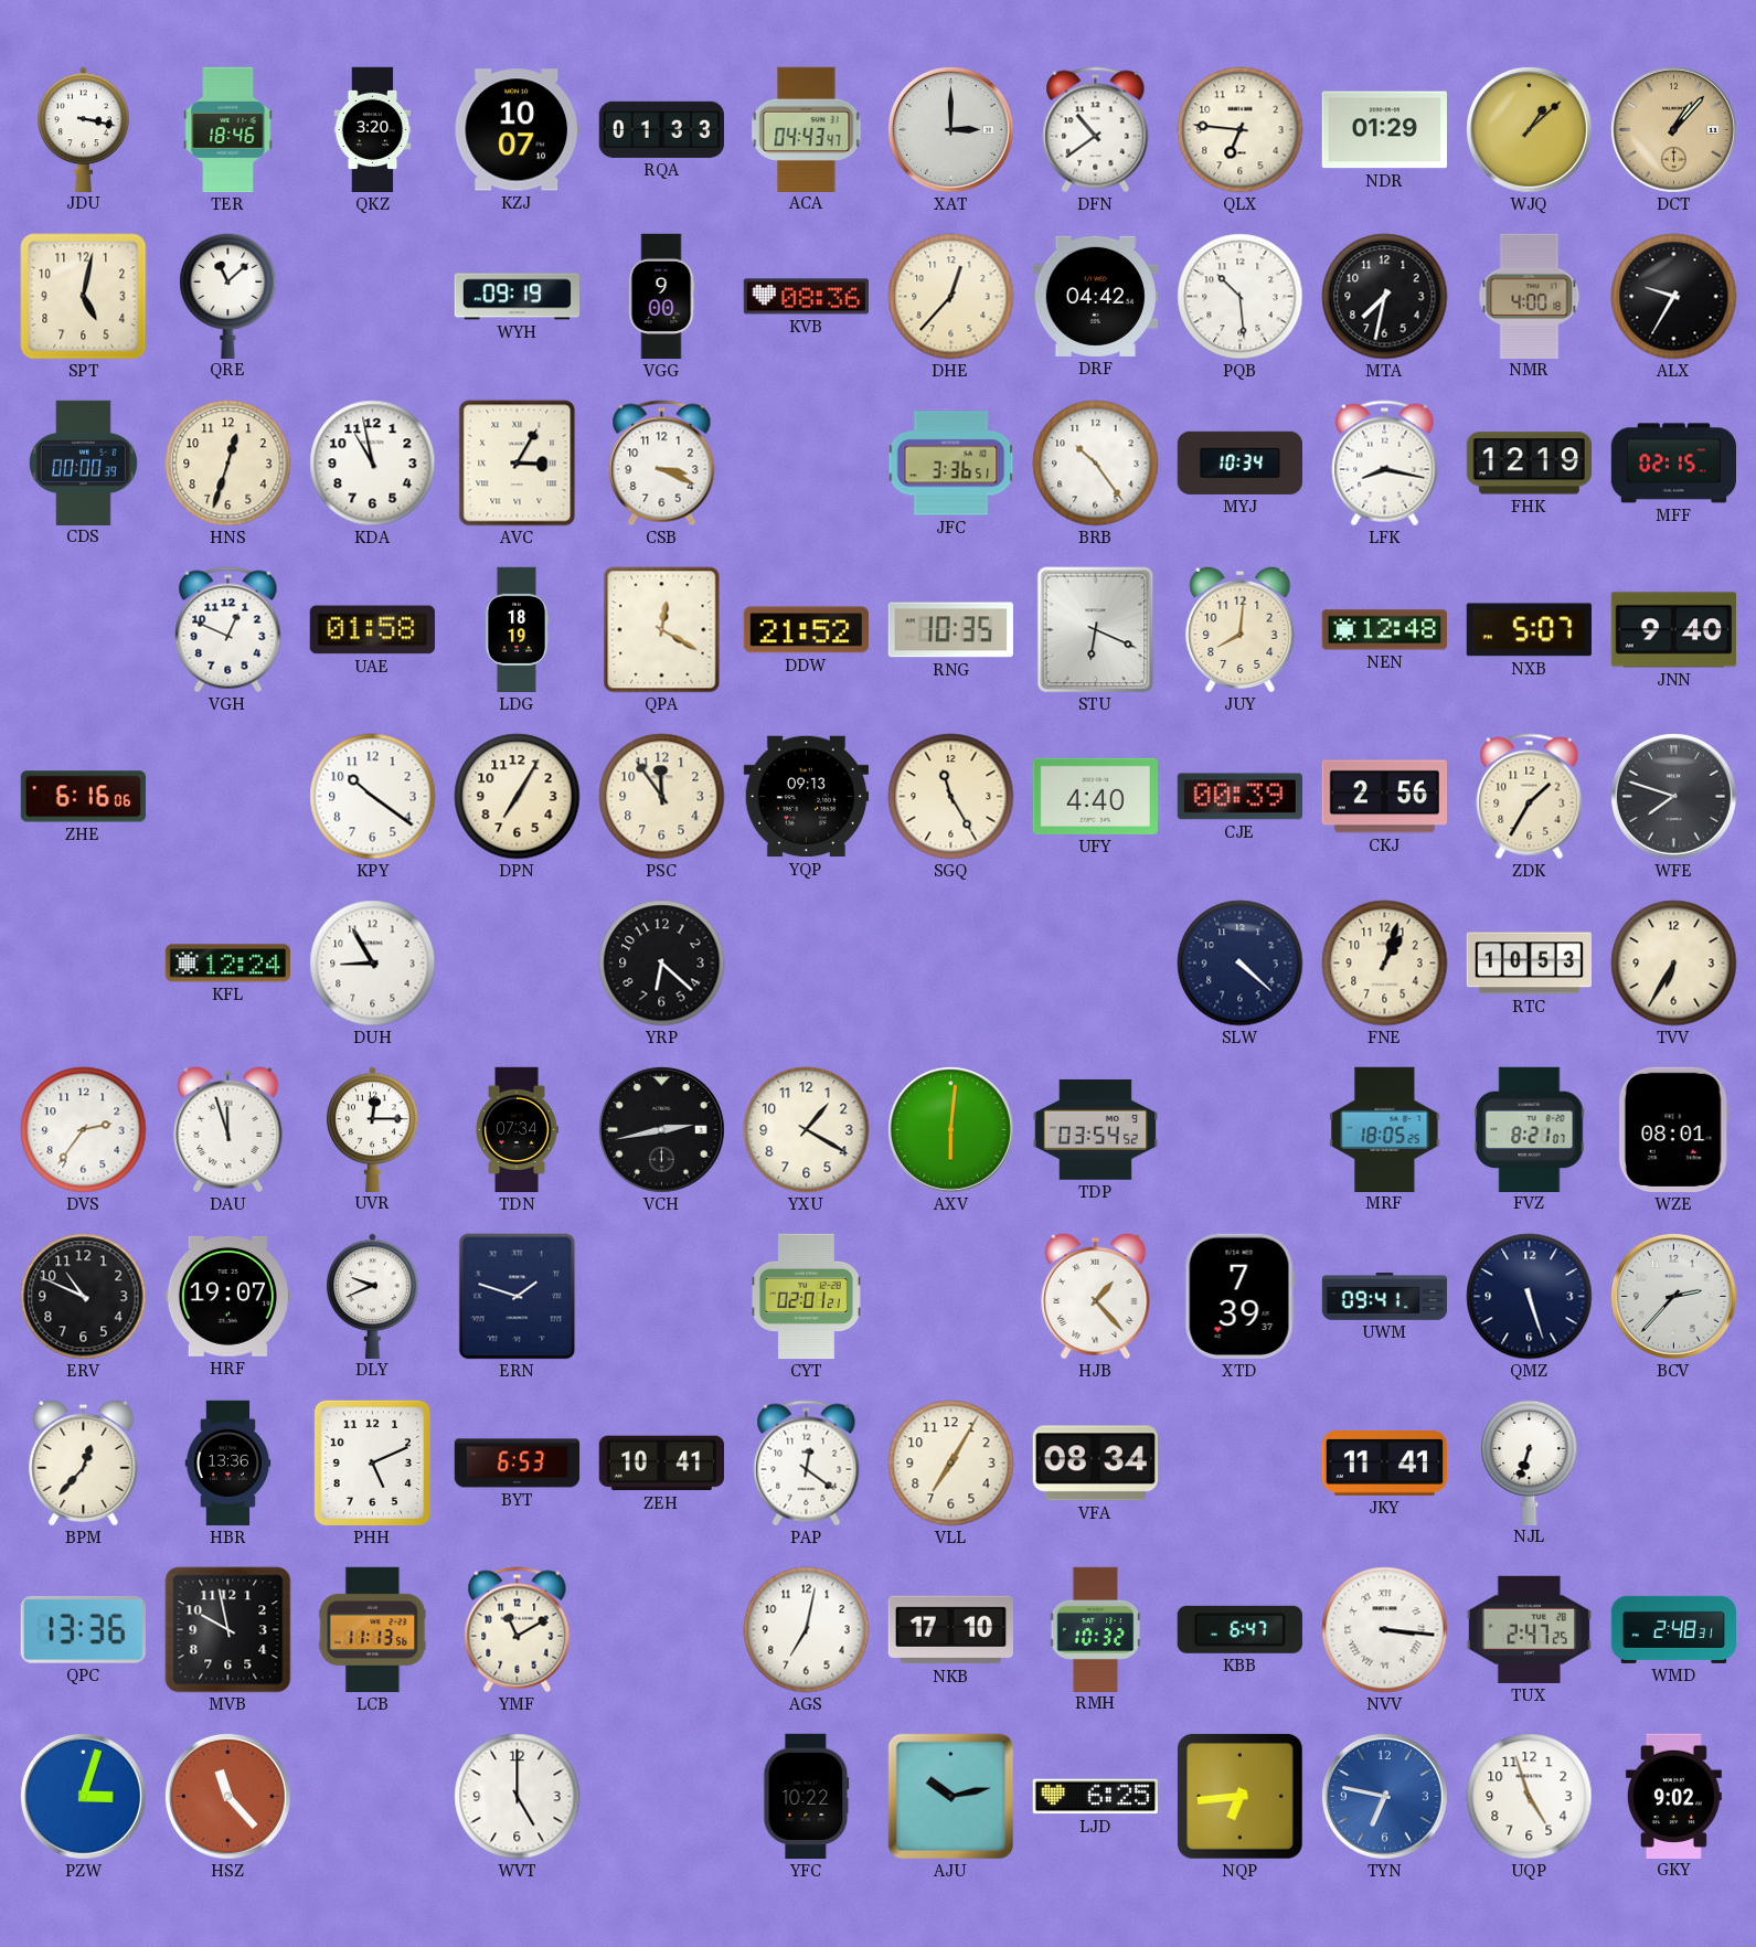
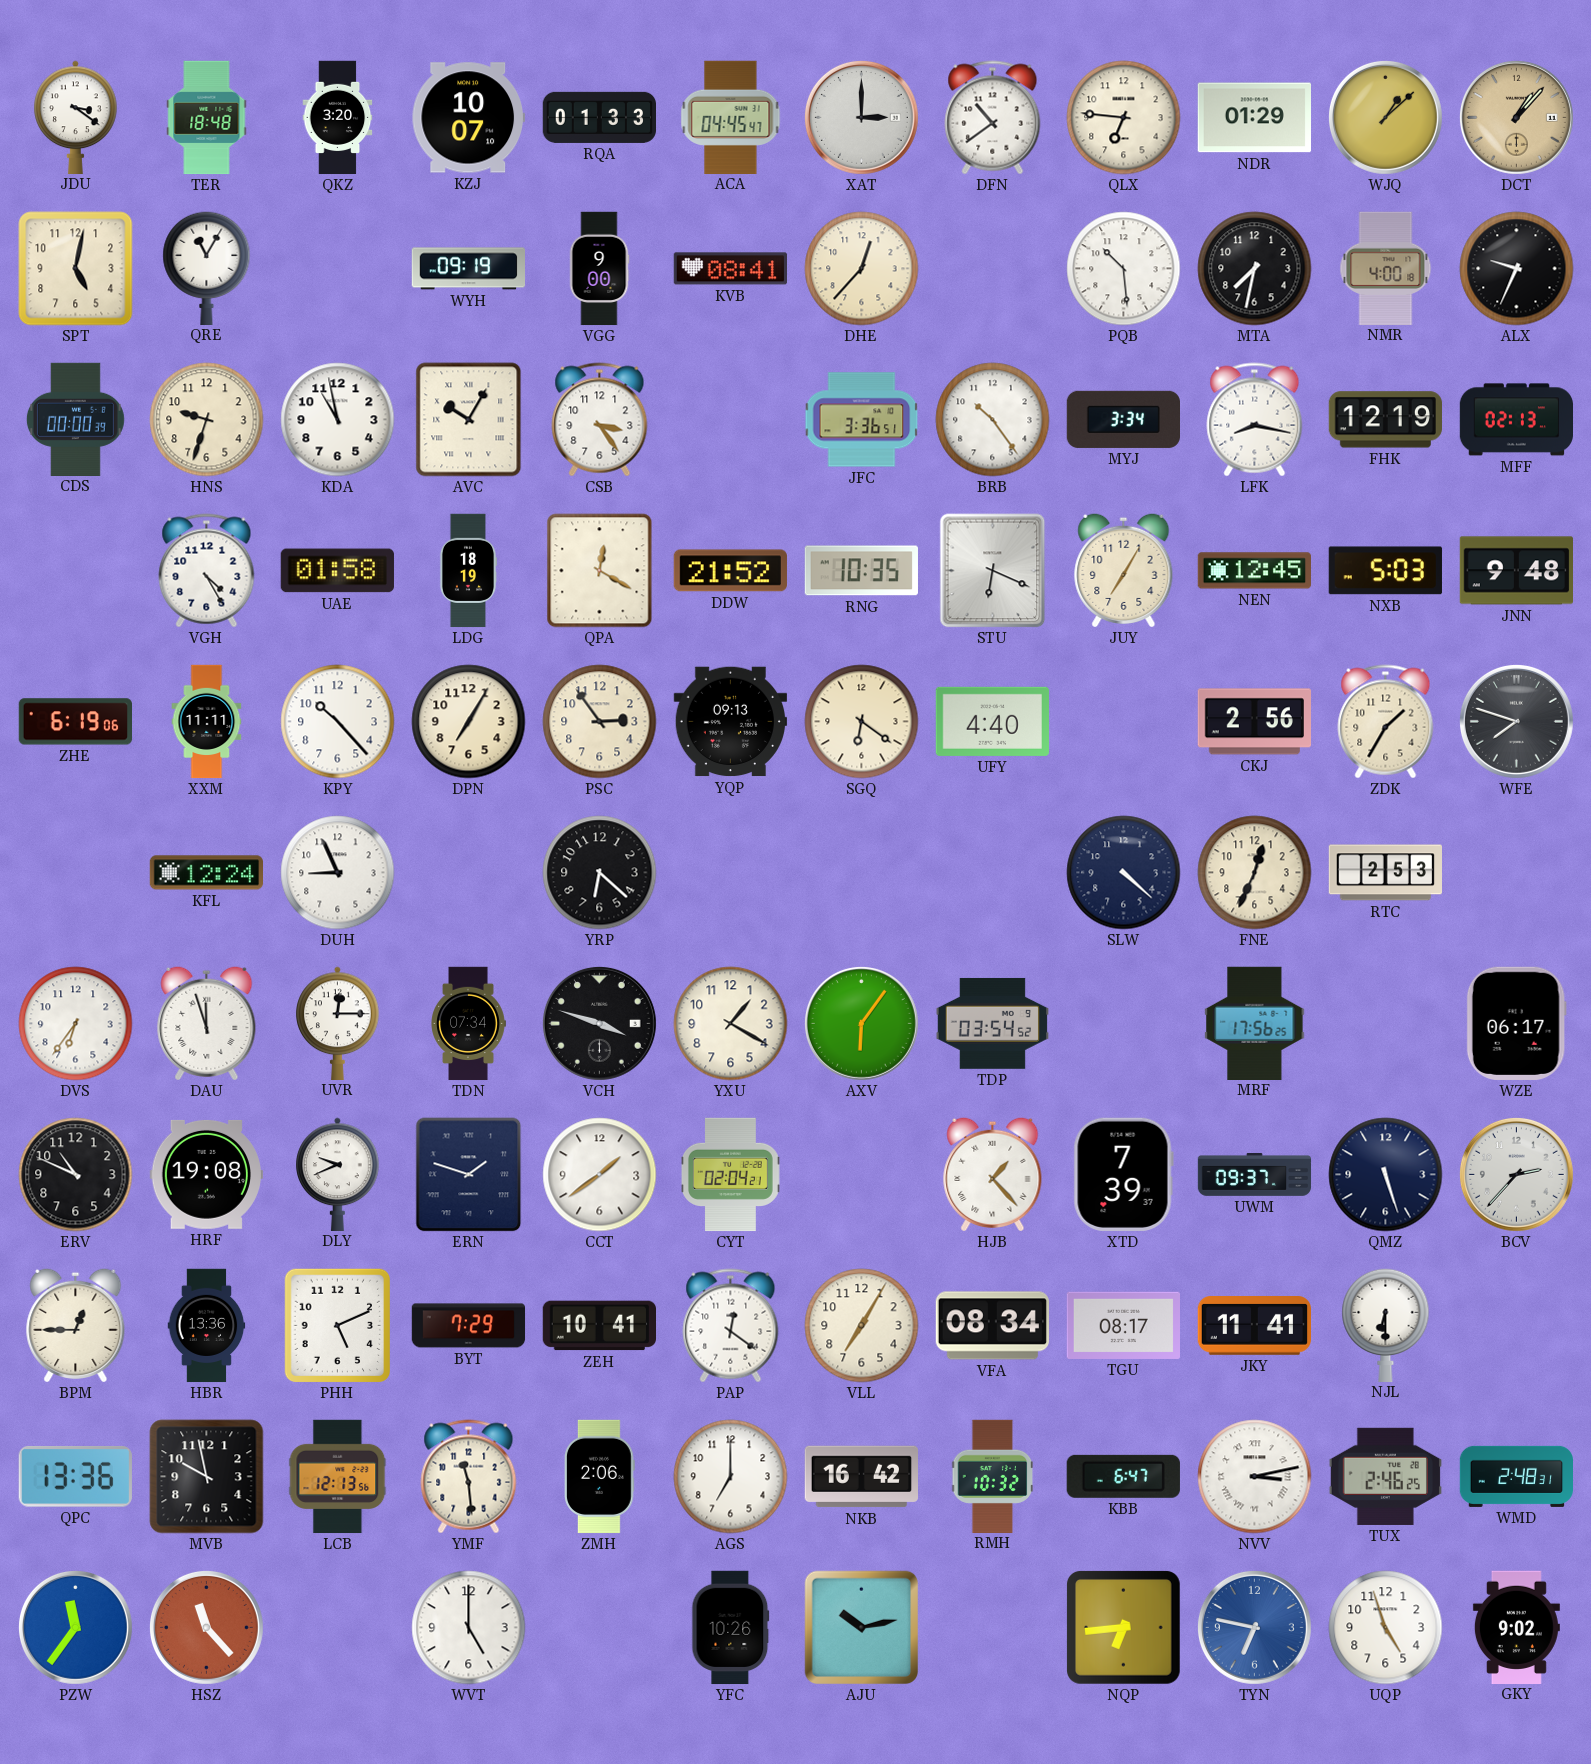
JDU: 3:17 -> 3:21 (76, 117)
TER: 18:46 -> 18:48 (207, 118)
ACA: 04:43 -> 04:45 (731, 117)
QRE: 11:08 -> 11:05 (207, 268)
KVB: 08:36 -> 08:41 (730, 269)
DRF: 04:42 -> none (1095, 296)
ALX: 9:35 -> 9:34 (1517, 269)
HNS: 12:33 -> 9:33 (207, 420)
AVC: 3:05 -> 10:05 (469, 420)
CSB: 3:19 -> 3:24 (600, 420)
MYJ: 10:34 -> 3:34 (1123, 419)
MFF: 02:15 -> 02:13 (1517, 420)
VGH: 12:49 -> 4:25 (207, 571)
JUY: 8:01 -> 7:05 (1124, 570)
NEN: 12:48 -> 12:45 (1254, 571)
NXB: 5:07 -> 5:03 (1385, 571)
JNN: 9:40 -> 9:48 (1516, 571)
ZHE: 6:16 -> 6:19 (75, 722)
XXM: none -> 11:11 (207, 722)
KPY: 10:21 -> 10:23 (338, 722)
PSC: 11:54 -> 2:54 (600, 722)
SGQ: 11:25 -> 6:21 (862, 722)
CJE: 00:39 -> none (1239, 797)
DUH: 8:55 -> 8:56 (338, 873)
FNE: 1:03 -> 12:34 (1255, 873)
RTC: 10:53 -> 2:53 (1385, 873)
TVV: 6:35 -> none (1674, 964)
DVS: 2:36 -> 6:36 (76, 1024)
VCH: 2:43 -> 3:48 (599, 1023)
AXV: 6:01 -> 6:06 (861, 1023)
MRF: 18:05 -> 17:56 (1255, 1023)
FVZ: 8:21 -> none (1530, 1129)
WZE: 08:01 -> 06:17 (1516, 1023)
HRF: 19:07 -> 19:08 (206, 1174)
CCT: none -> 1:39 (600, 1175)
CYT: 02:01 -> 02:04 (730, 1175)
UWM: 09:41 -> 09:37 (1255, 1175)
BPM: 12:37 -> 12:45 (76, 1325)
BYT: 6:53 -> 7:29 (469, 1326)
TGU: none -> 08:17 (1123, 1325)
NJL: 6:33 -> 6:30 (1386, 1325)
LCB: 11:13 -> 12:13 (338, 1477)
YMF: 11:10 -> 11:29 (469, 1477)
ZMH: none -> 2:06 (599, 1477)
AGS: 7:02 -> 7:00 (731, 1477)
NKB: 17:10 -> 16:42 (861, 1477)
NVV: 3:16 -> 3:13 (1255, 1477)
TUX: 2:47 -> 2:46 (1385, 1476)
PZW: 3:03 -> 11:36 (75, 1627)
YFC: 10:22 -> 10:26 (731, 1628)
LJD: 6:25 -> none (1095, 1797)
